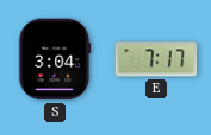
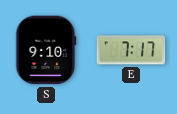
S: 3:04 -> 9:10 (46, 50)
